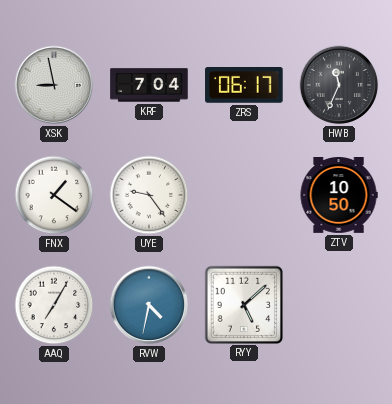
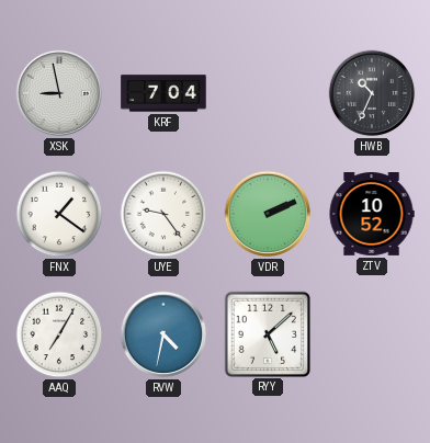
ZRS: 06:17 -> none (244, 86)
HWB: 11:34 -> 10:34 (372, 93)
VDR: none -> 2:11 (268, 214)
ZTV: 10:50 -> 10:52 (372, 215)
